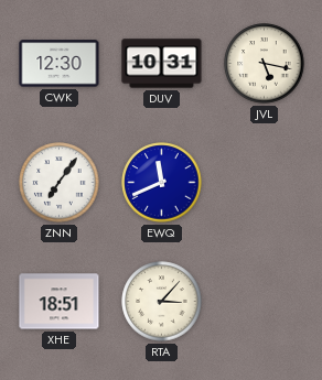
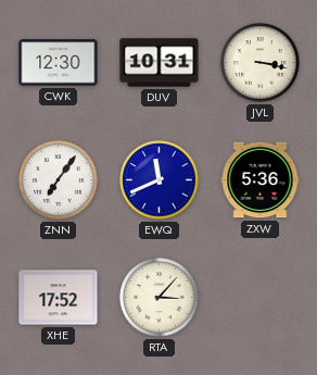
JVL: 5:17 -> 3:17 (261, 63)
ZXW: none -> 5:36 (261, 180)
XHE: 18:51 -> 17:52 (59, 298)
